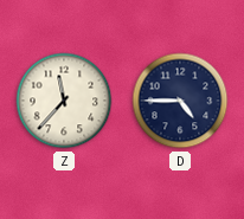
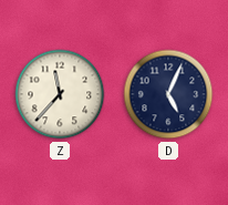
D: 4:45 -> 5:04 (168, 94)
